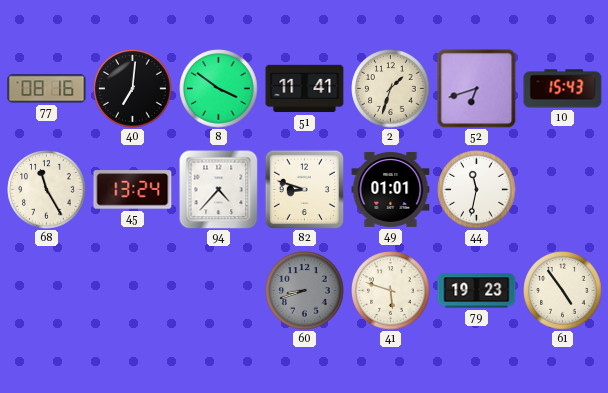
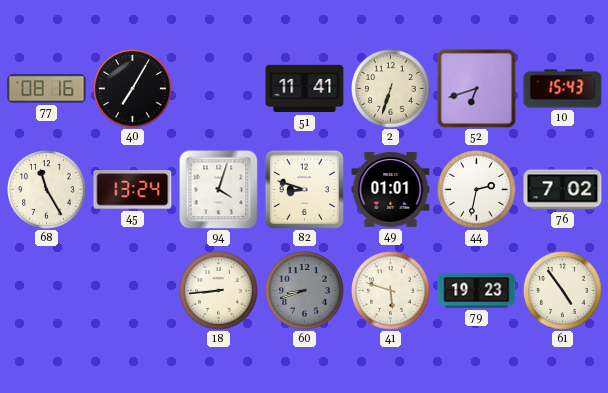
40: 7:01 -> 7:05 (133, 89)
8: 3:51 -> none (219, 89)
2: 1:33 -> 6:33 (391, 89)
94: 4:37 -> 4:03 (218, 189)
44: 11:32 -> 2:32 (477, 190)
76: none -> 7:02 (563, 190)
18: none -> 8:44 (219, 291)
